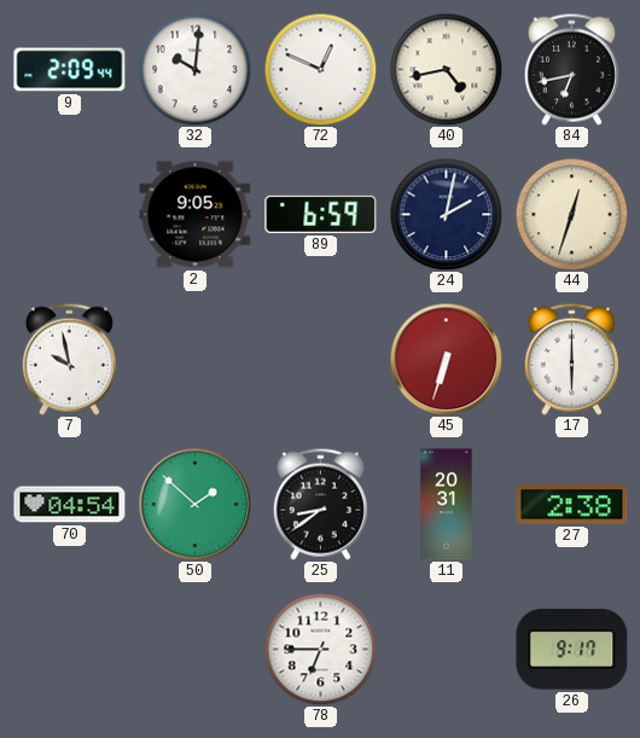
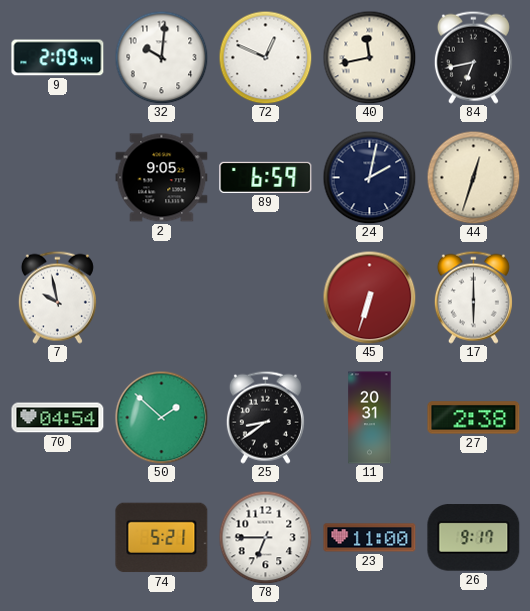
40: 4:43 -> 11:43 (369, 57)
74: none -> 5:21 (162, 538)
23: none -> 11:00 (370, 538)
